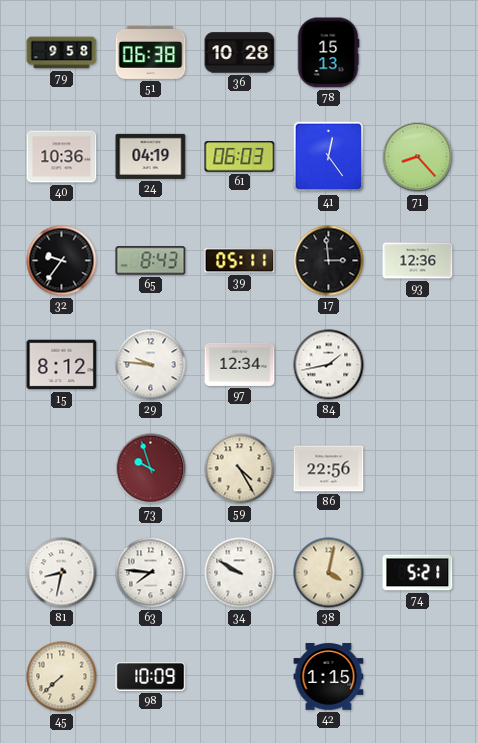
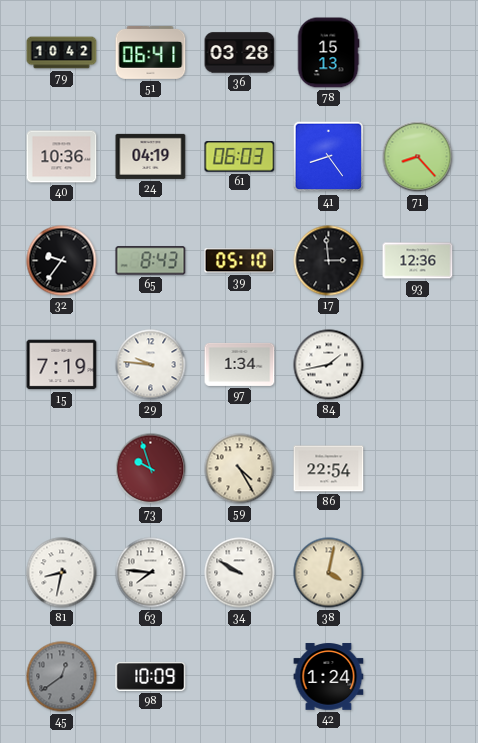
79: 9:58 -> 10:42 (62, 53)
51: 06:38 -> 06:41 (151, 52)
36: 10:28 -> 03:28 (240, 53)
41: 12:24 -> 8:24 (329, 157)
39: 05:11 -> 05:10 (240, 261)
15: 8:12 -> 7:19 (62, 365)
97: 12:34 -> 1:34 (240, 364)
86: 22:56 -> 22:54 (329, 469)
74: 5:21 -> none (418, 573)
45: 7:38 -> 12:39 (62, 677)
45 dial: cream -> grey (62, 677)
42: 1:15 -> 1:24 (329, 677)
